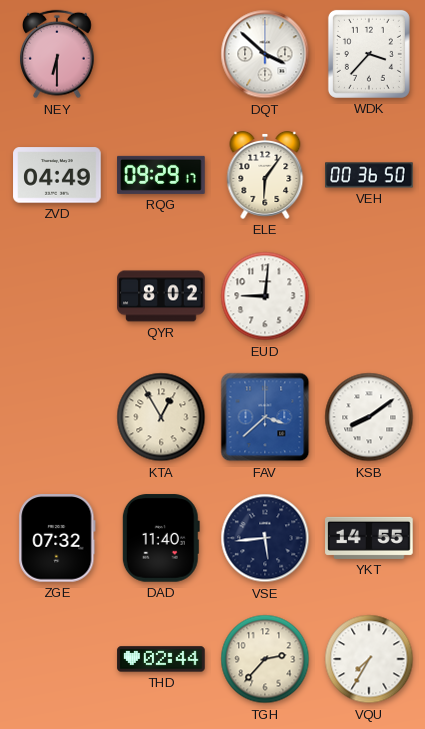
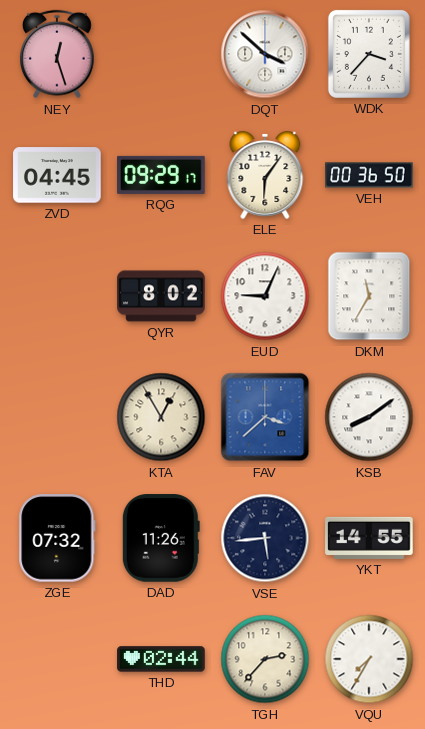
NEY: 6:30 -> 12:27 (58, 54)
ZVD: 04:49 -> 04:45 (57, 175)
EUD: 9:01 -> 9:04 (265, 296)
DKM: none -> 11:35 (369, 296)
DAD: 11:40 -> 11:26 (161, 538)
